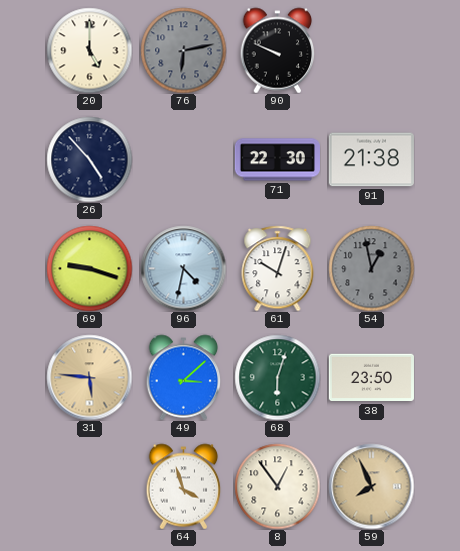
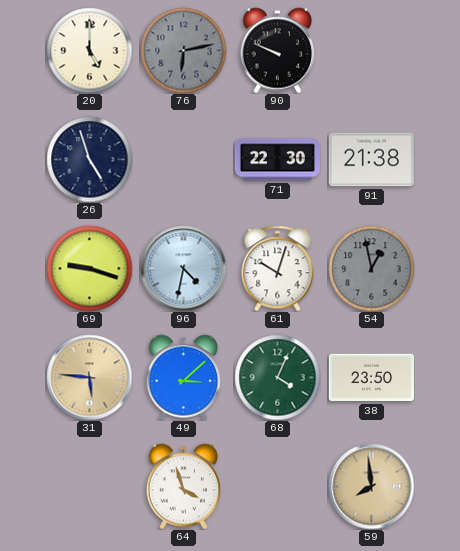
26: 4:53 -> 4:57 (89, 159)
68: 6:03 -> 4:04 (277, 377)
8: 12:54 -> none (277, 486)
59: 7:56 -> 7:59 (371, 486)
